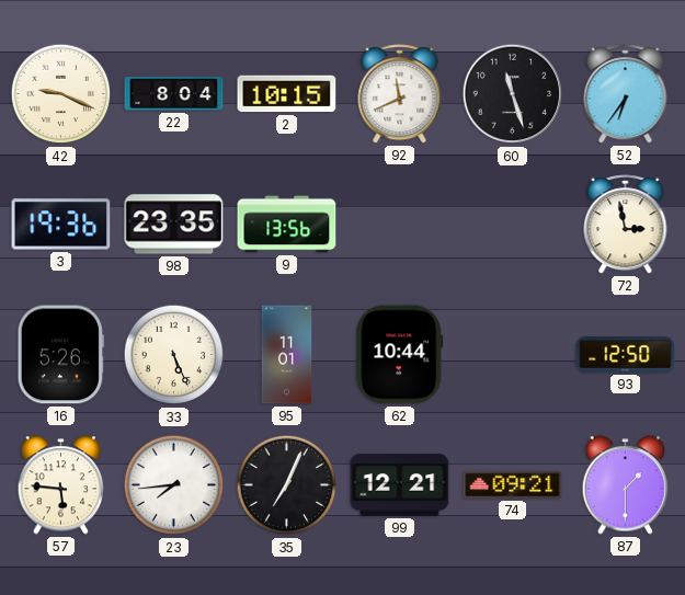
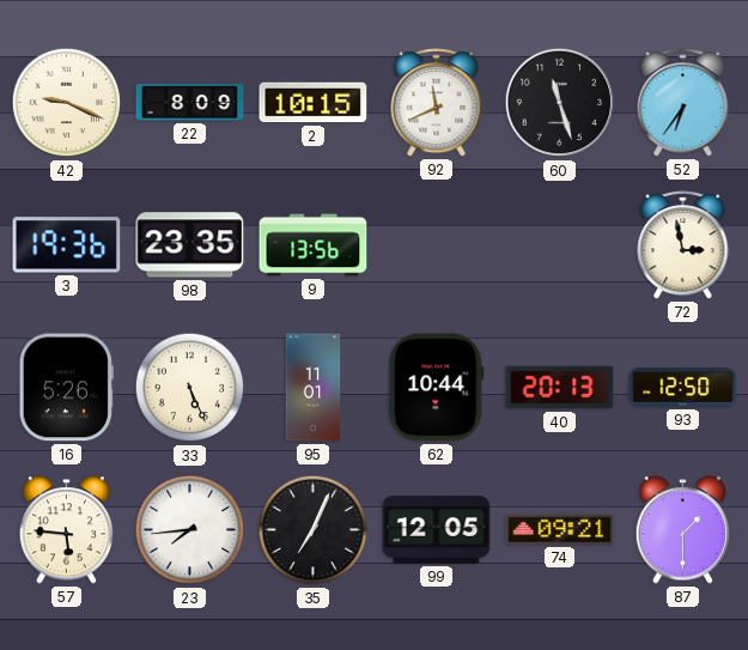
22: 8:04 -> 8:09 (190, 103)
40: none -> 20:13 (560, 388)
99: 12:21 -> 12:05 (437, 530)
